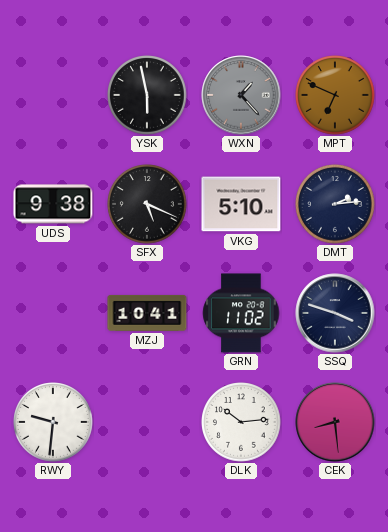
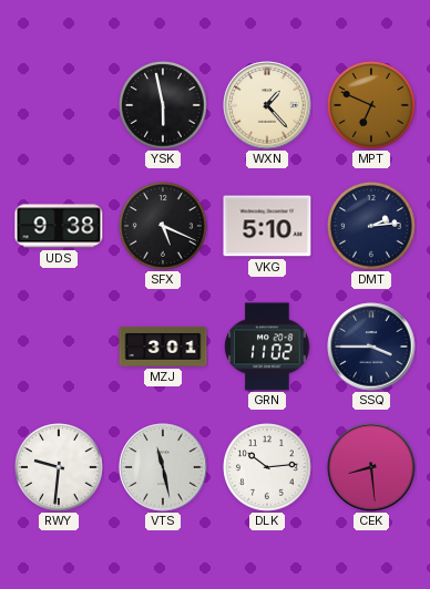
WXN dial: grey -> cream (267, 105)
MZJ: 10:41 -> 3:01 (163, 347)
SSQ: 3:48 -> 3:45 (371, 347)
VTS: none -> 11:28 (163, 467)
